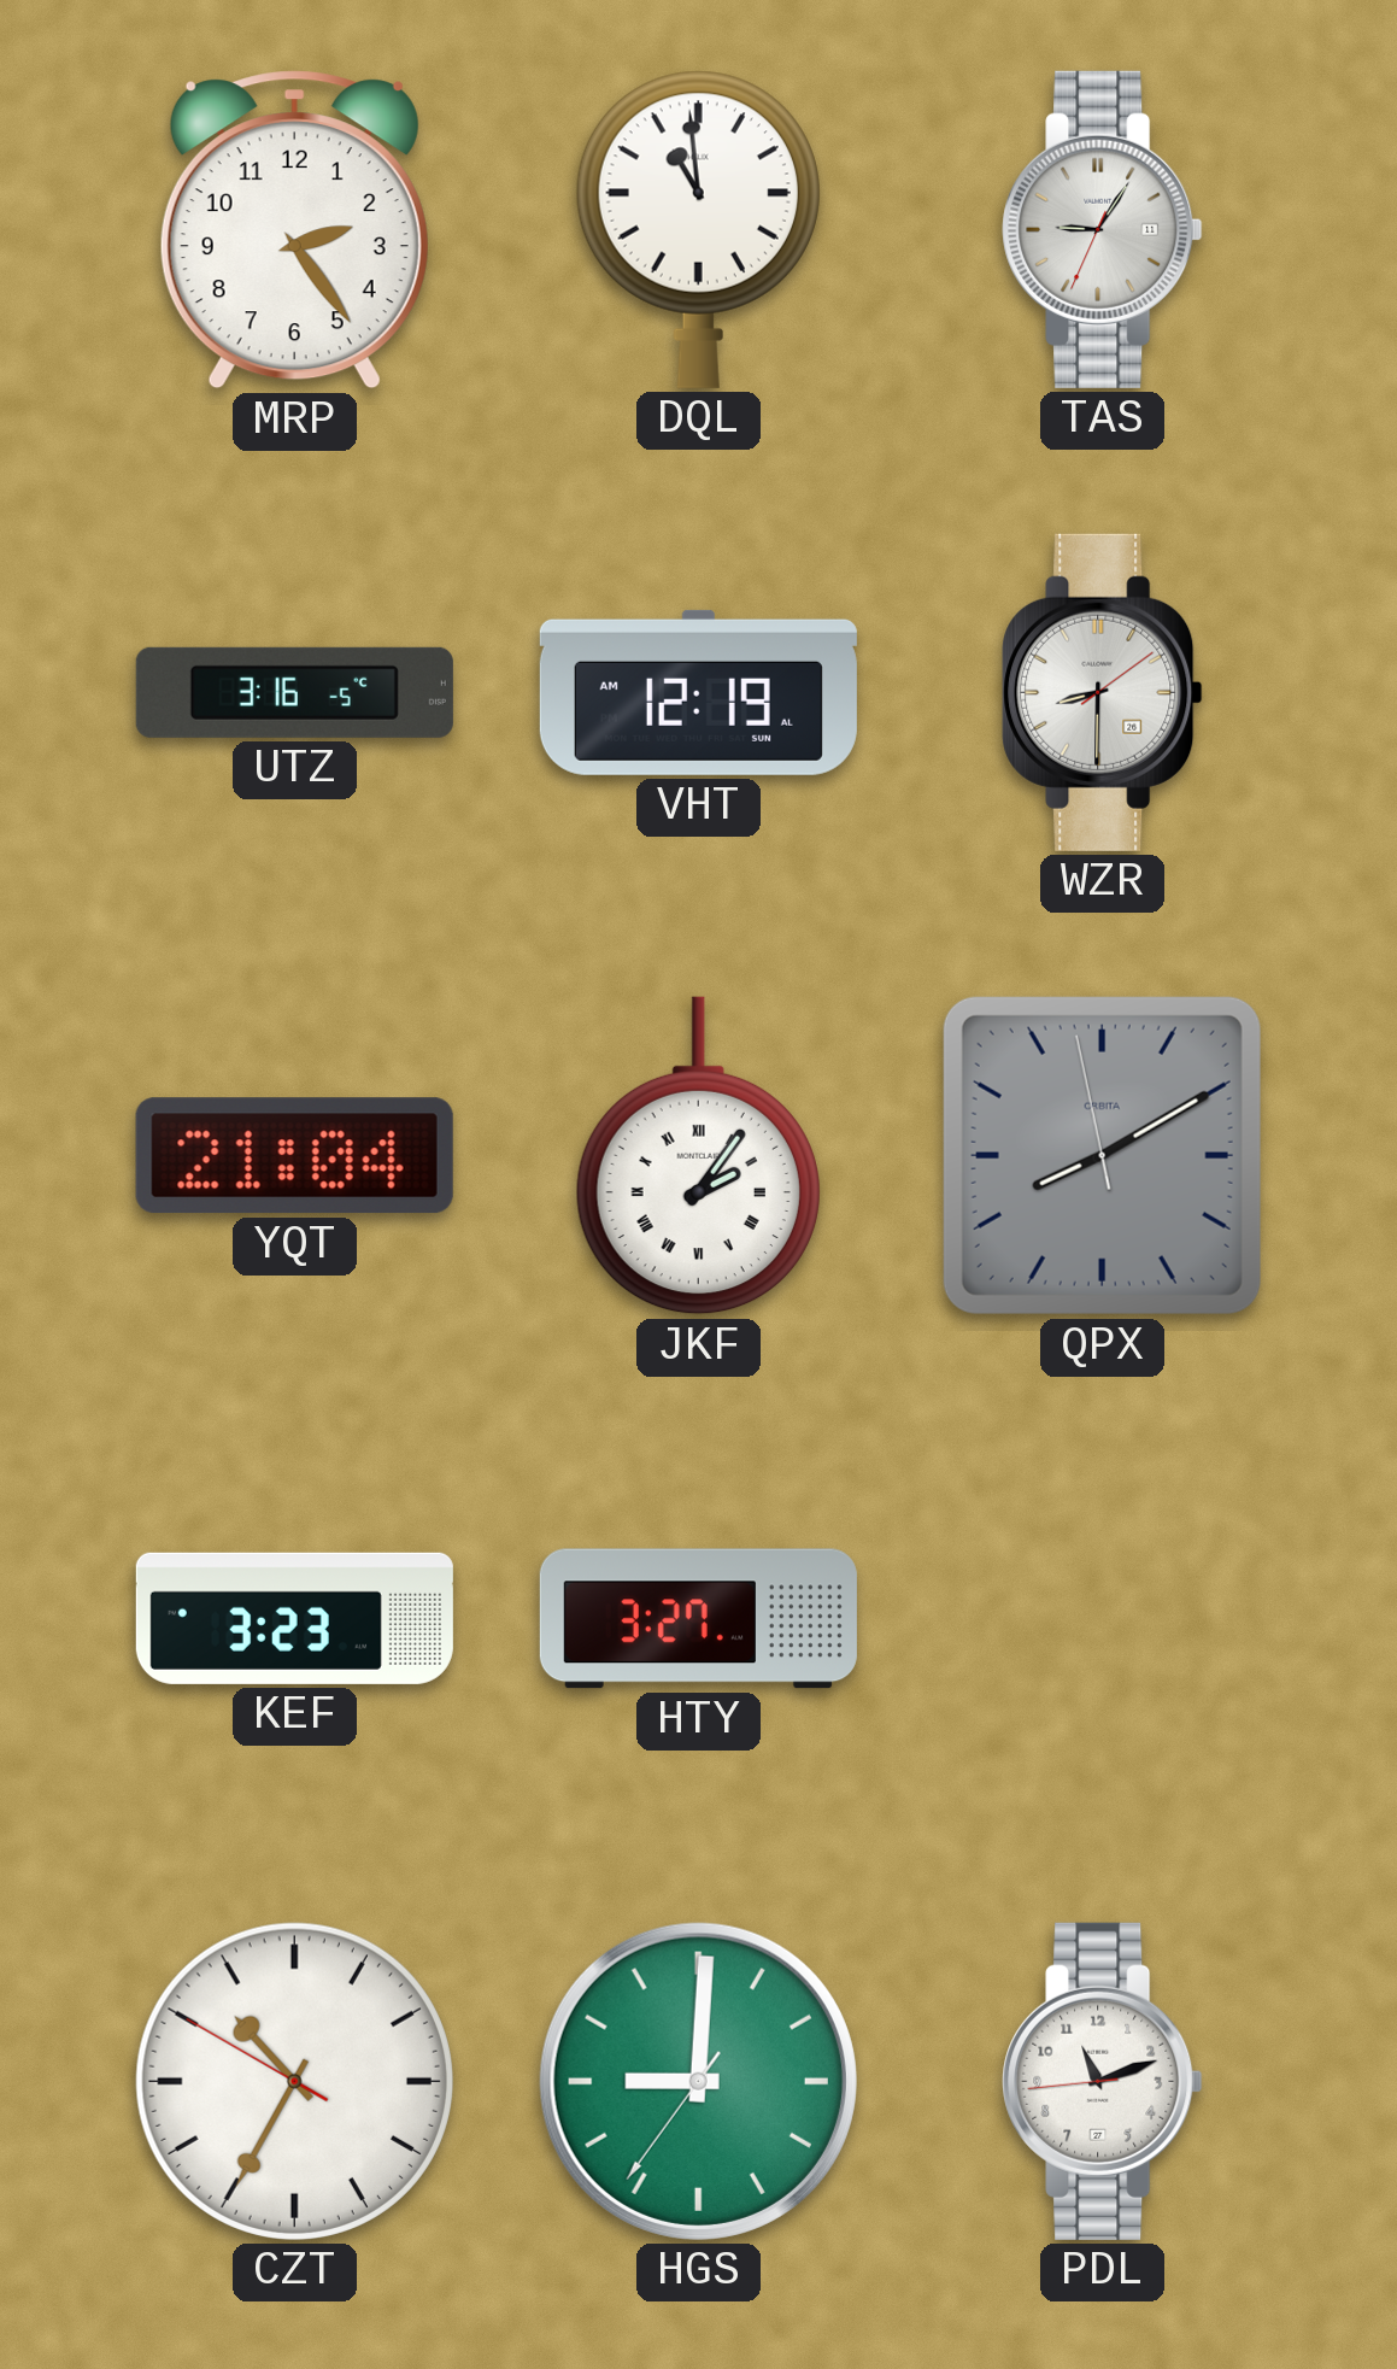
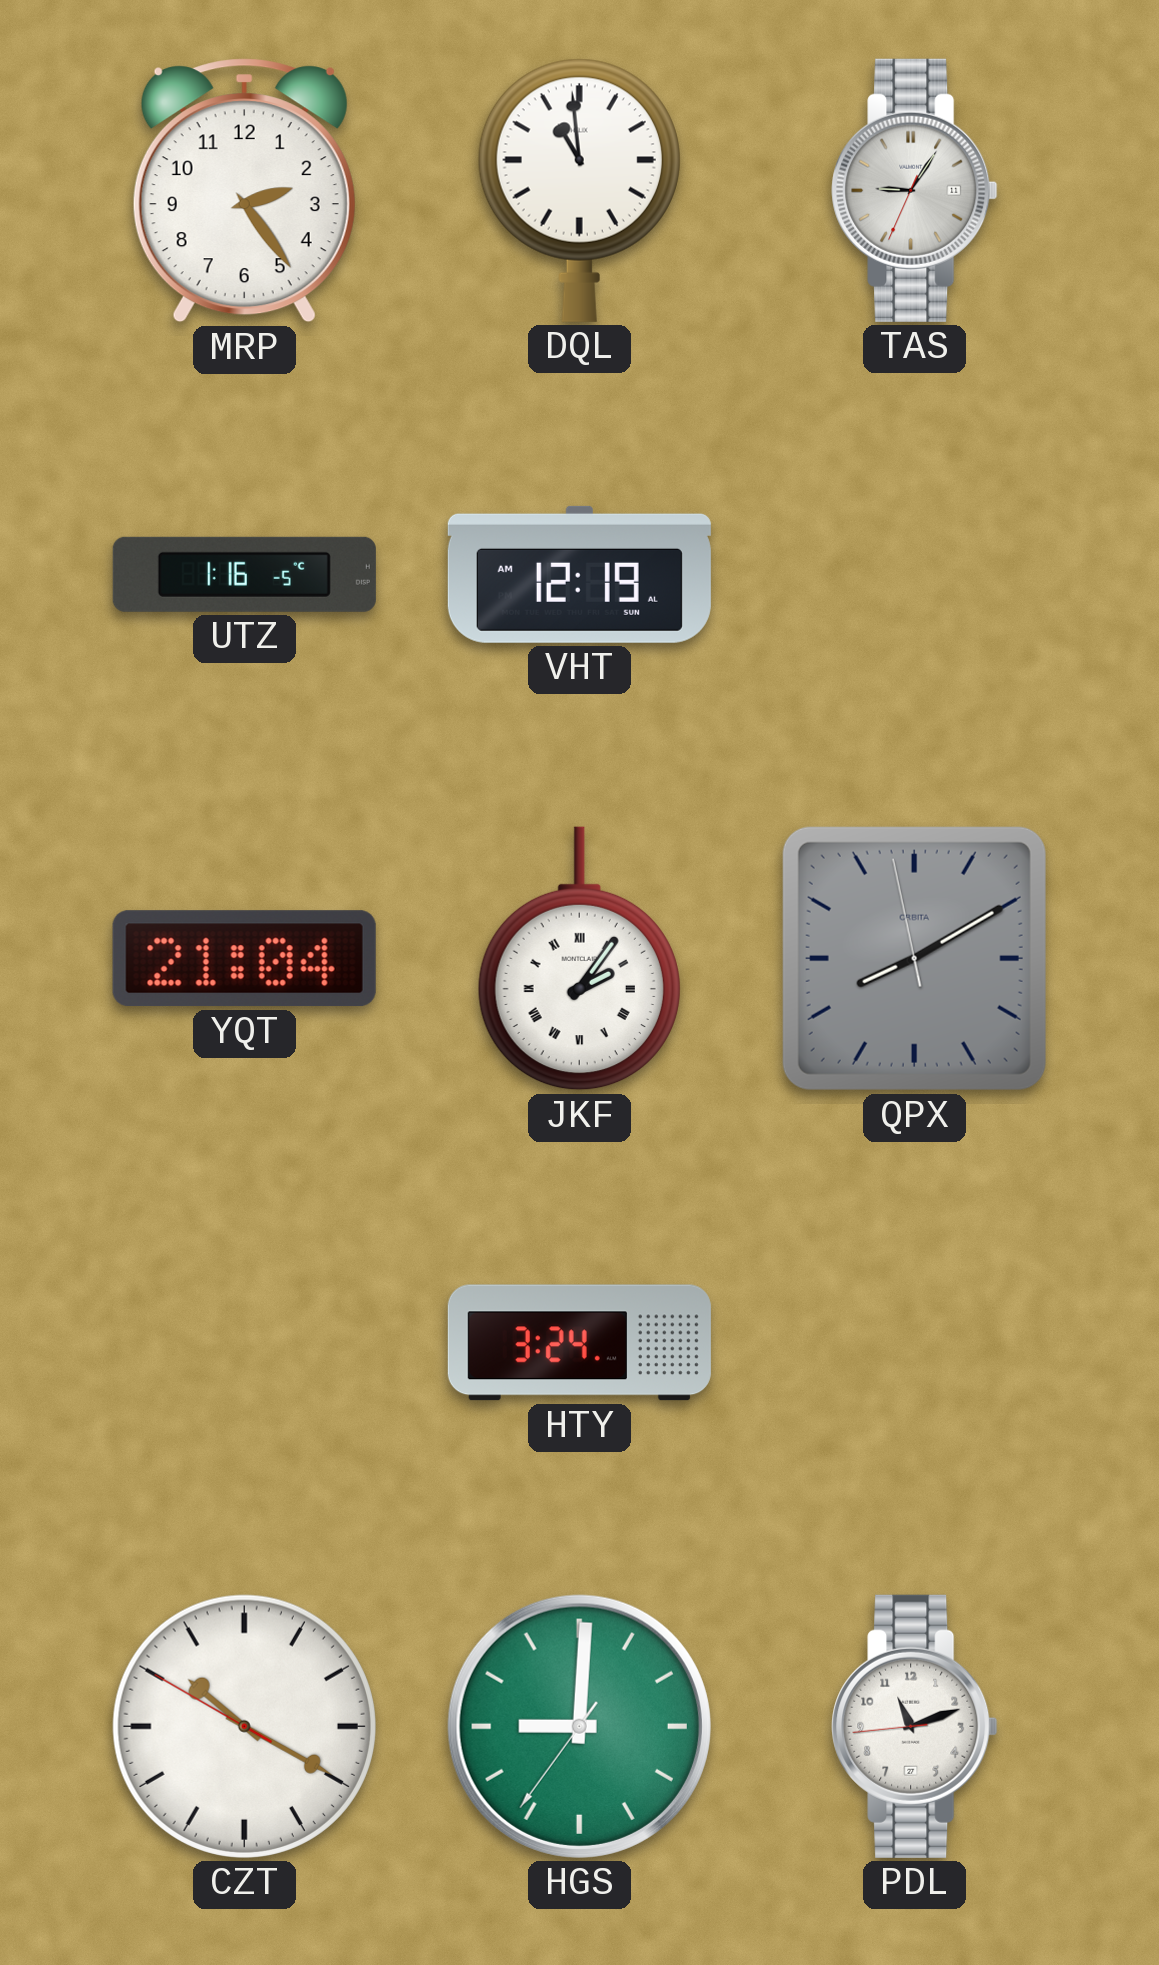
UTZ: 3:16 -> 1:16 (244, 574)
WZR: 8:30 -> none (1103, 692)
KEF: 3:23 -> none (294, 1618)
HTY: 3:27 -> 3:24 (579, 1343)
CZT: 10:34 -> 10:19 (244, 1726)
